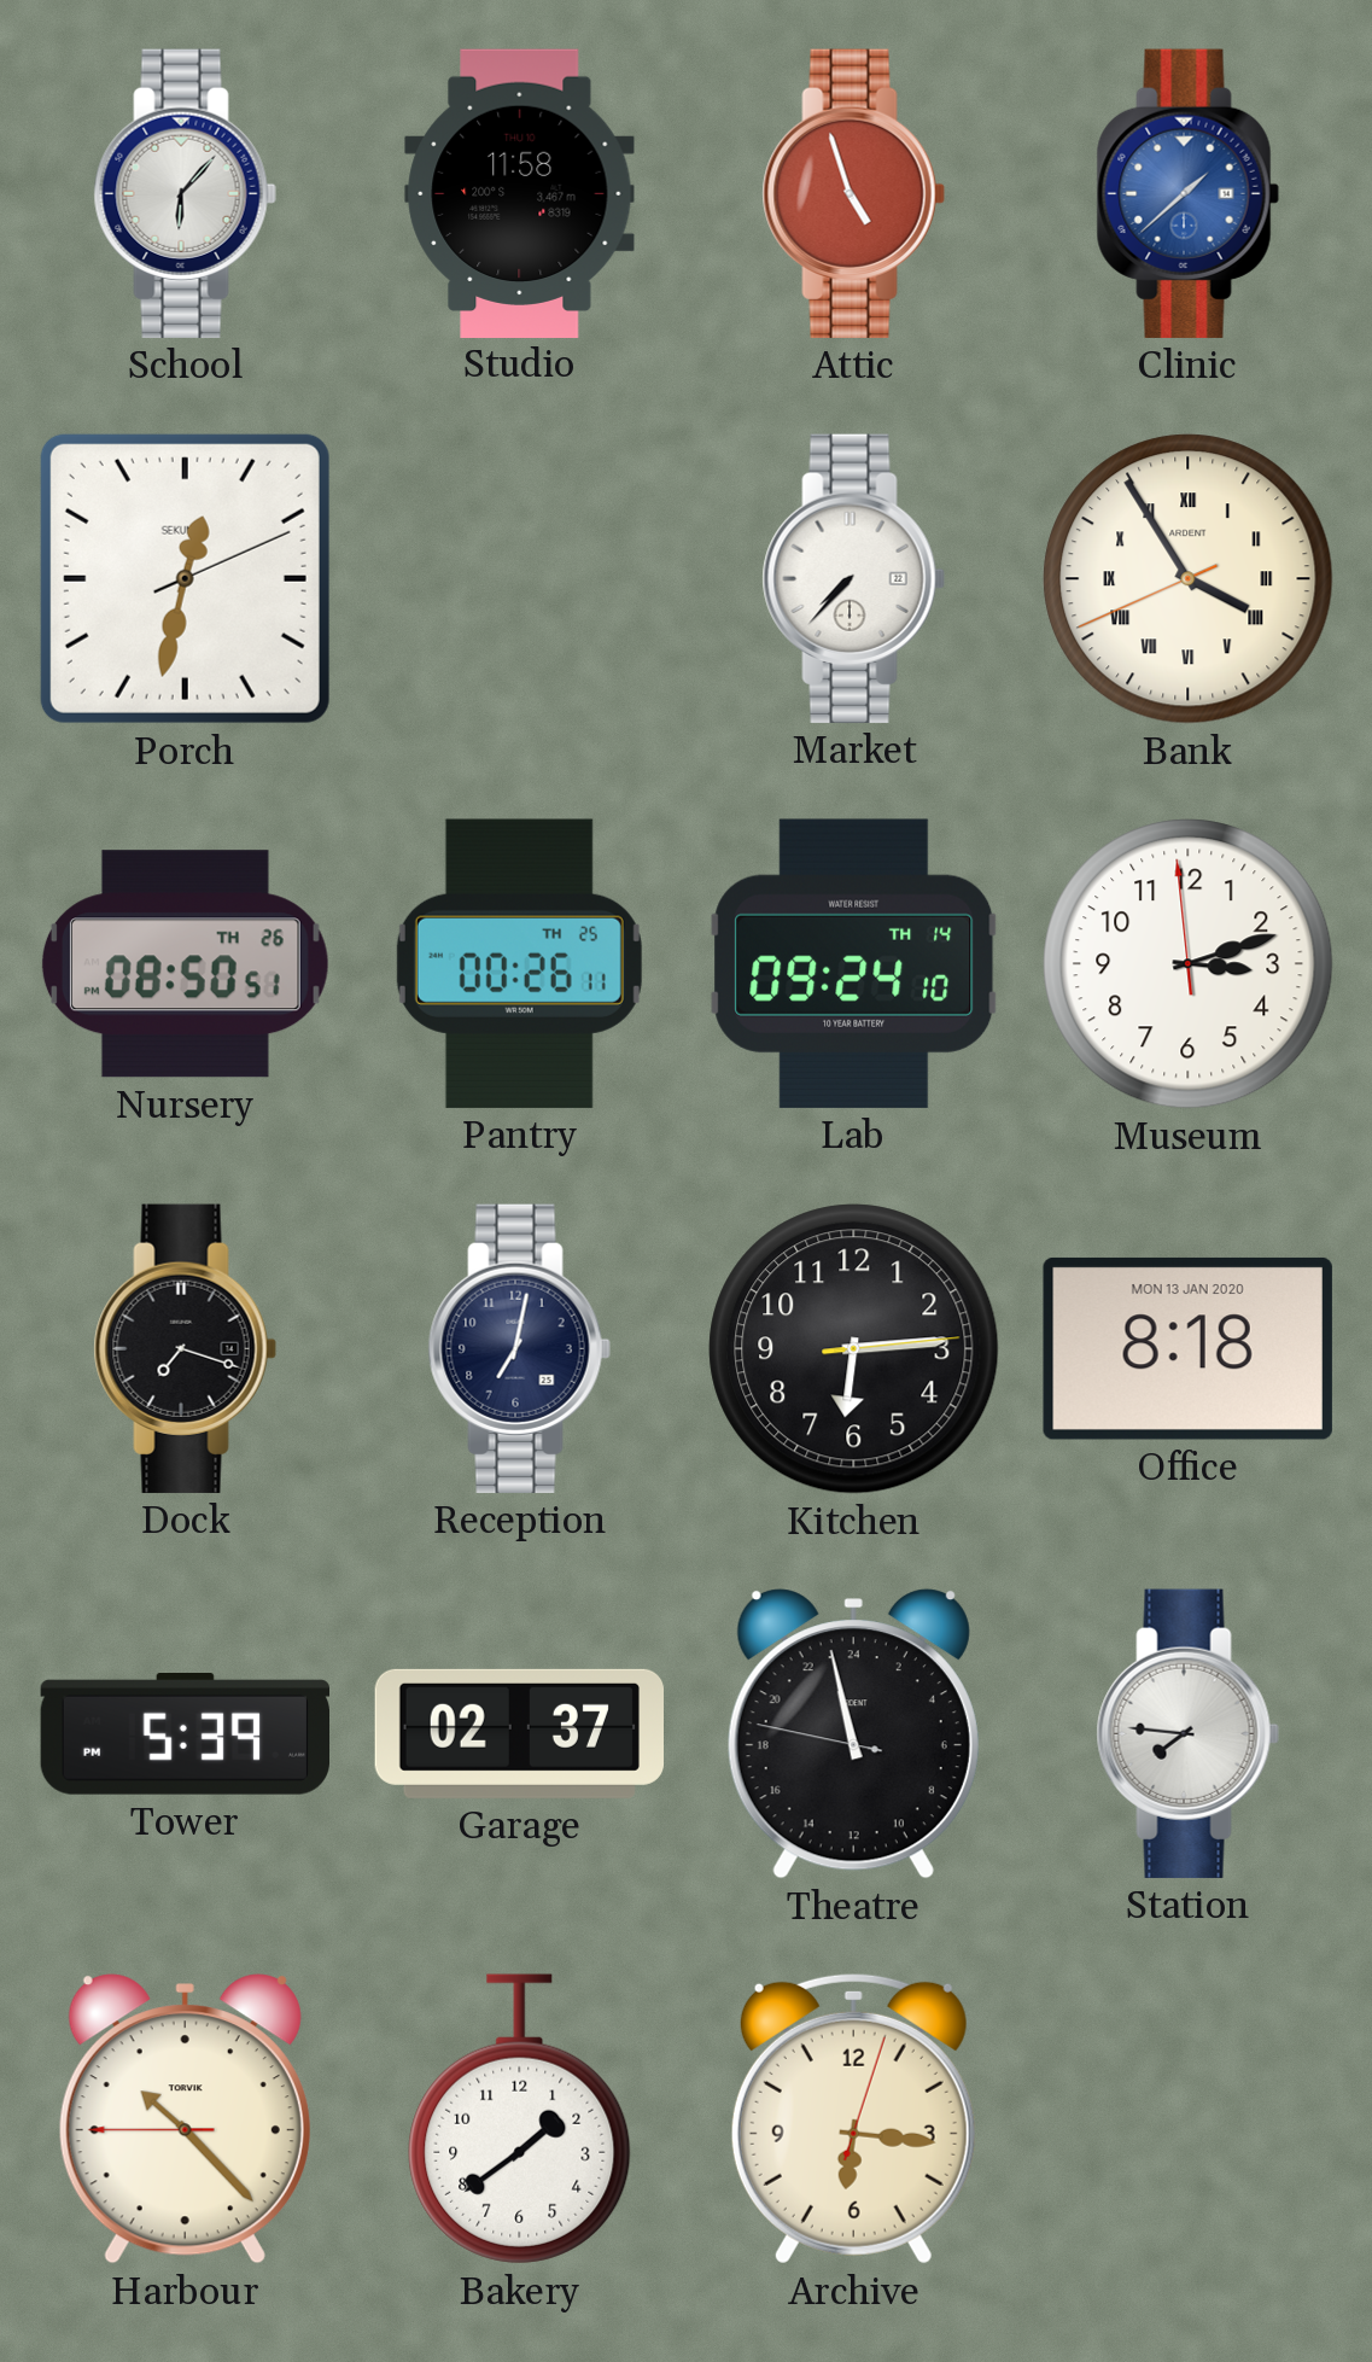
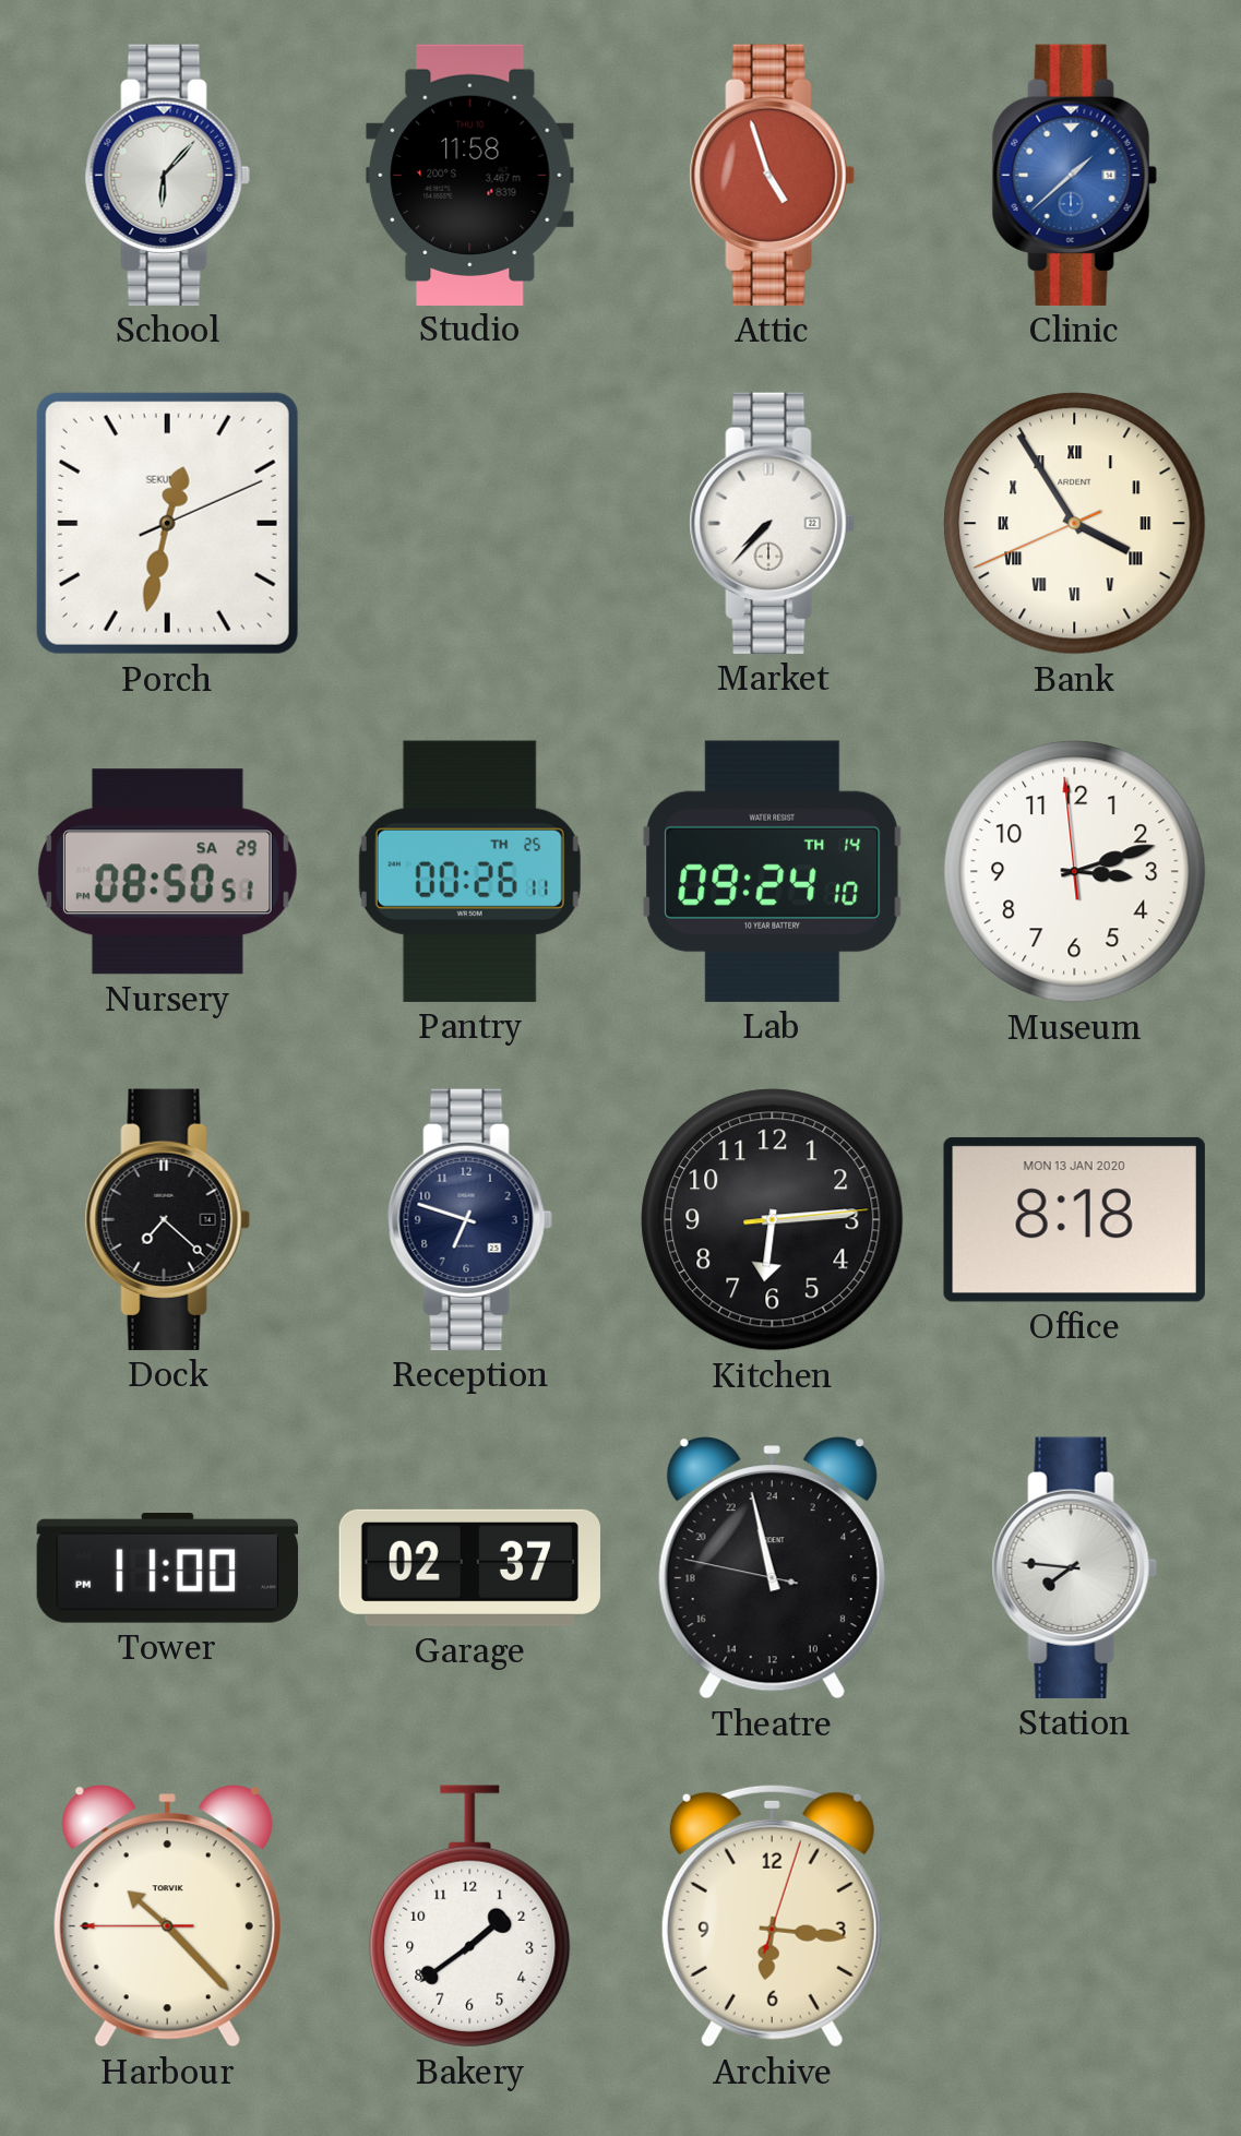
Nursery date: TH 26 -> SA 29 (167, 872)
Dock: 7:18 -> 7:22 (167, 1219)
Reception: 7:02 -> 6:48 (469, 1219)
Tower: 5:39 -> 11:00 (167, 1568)
